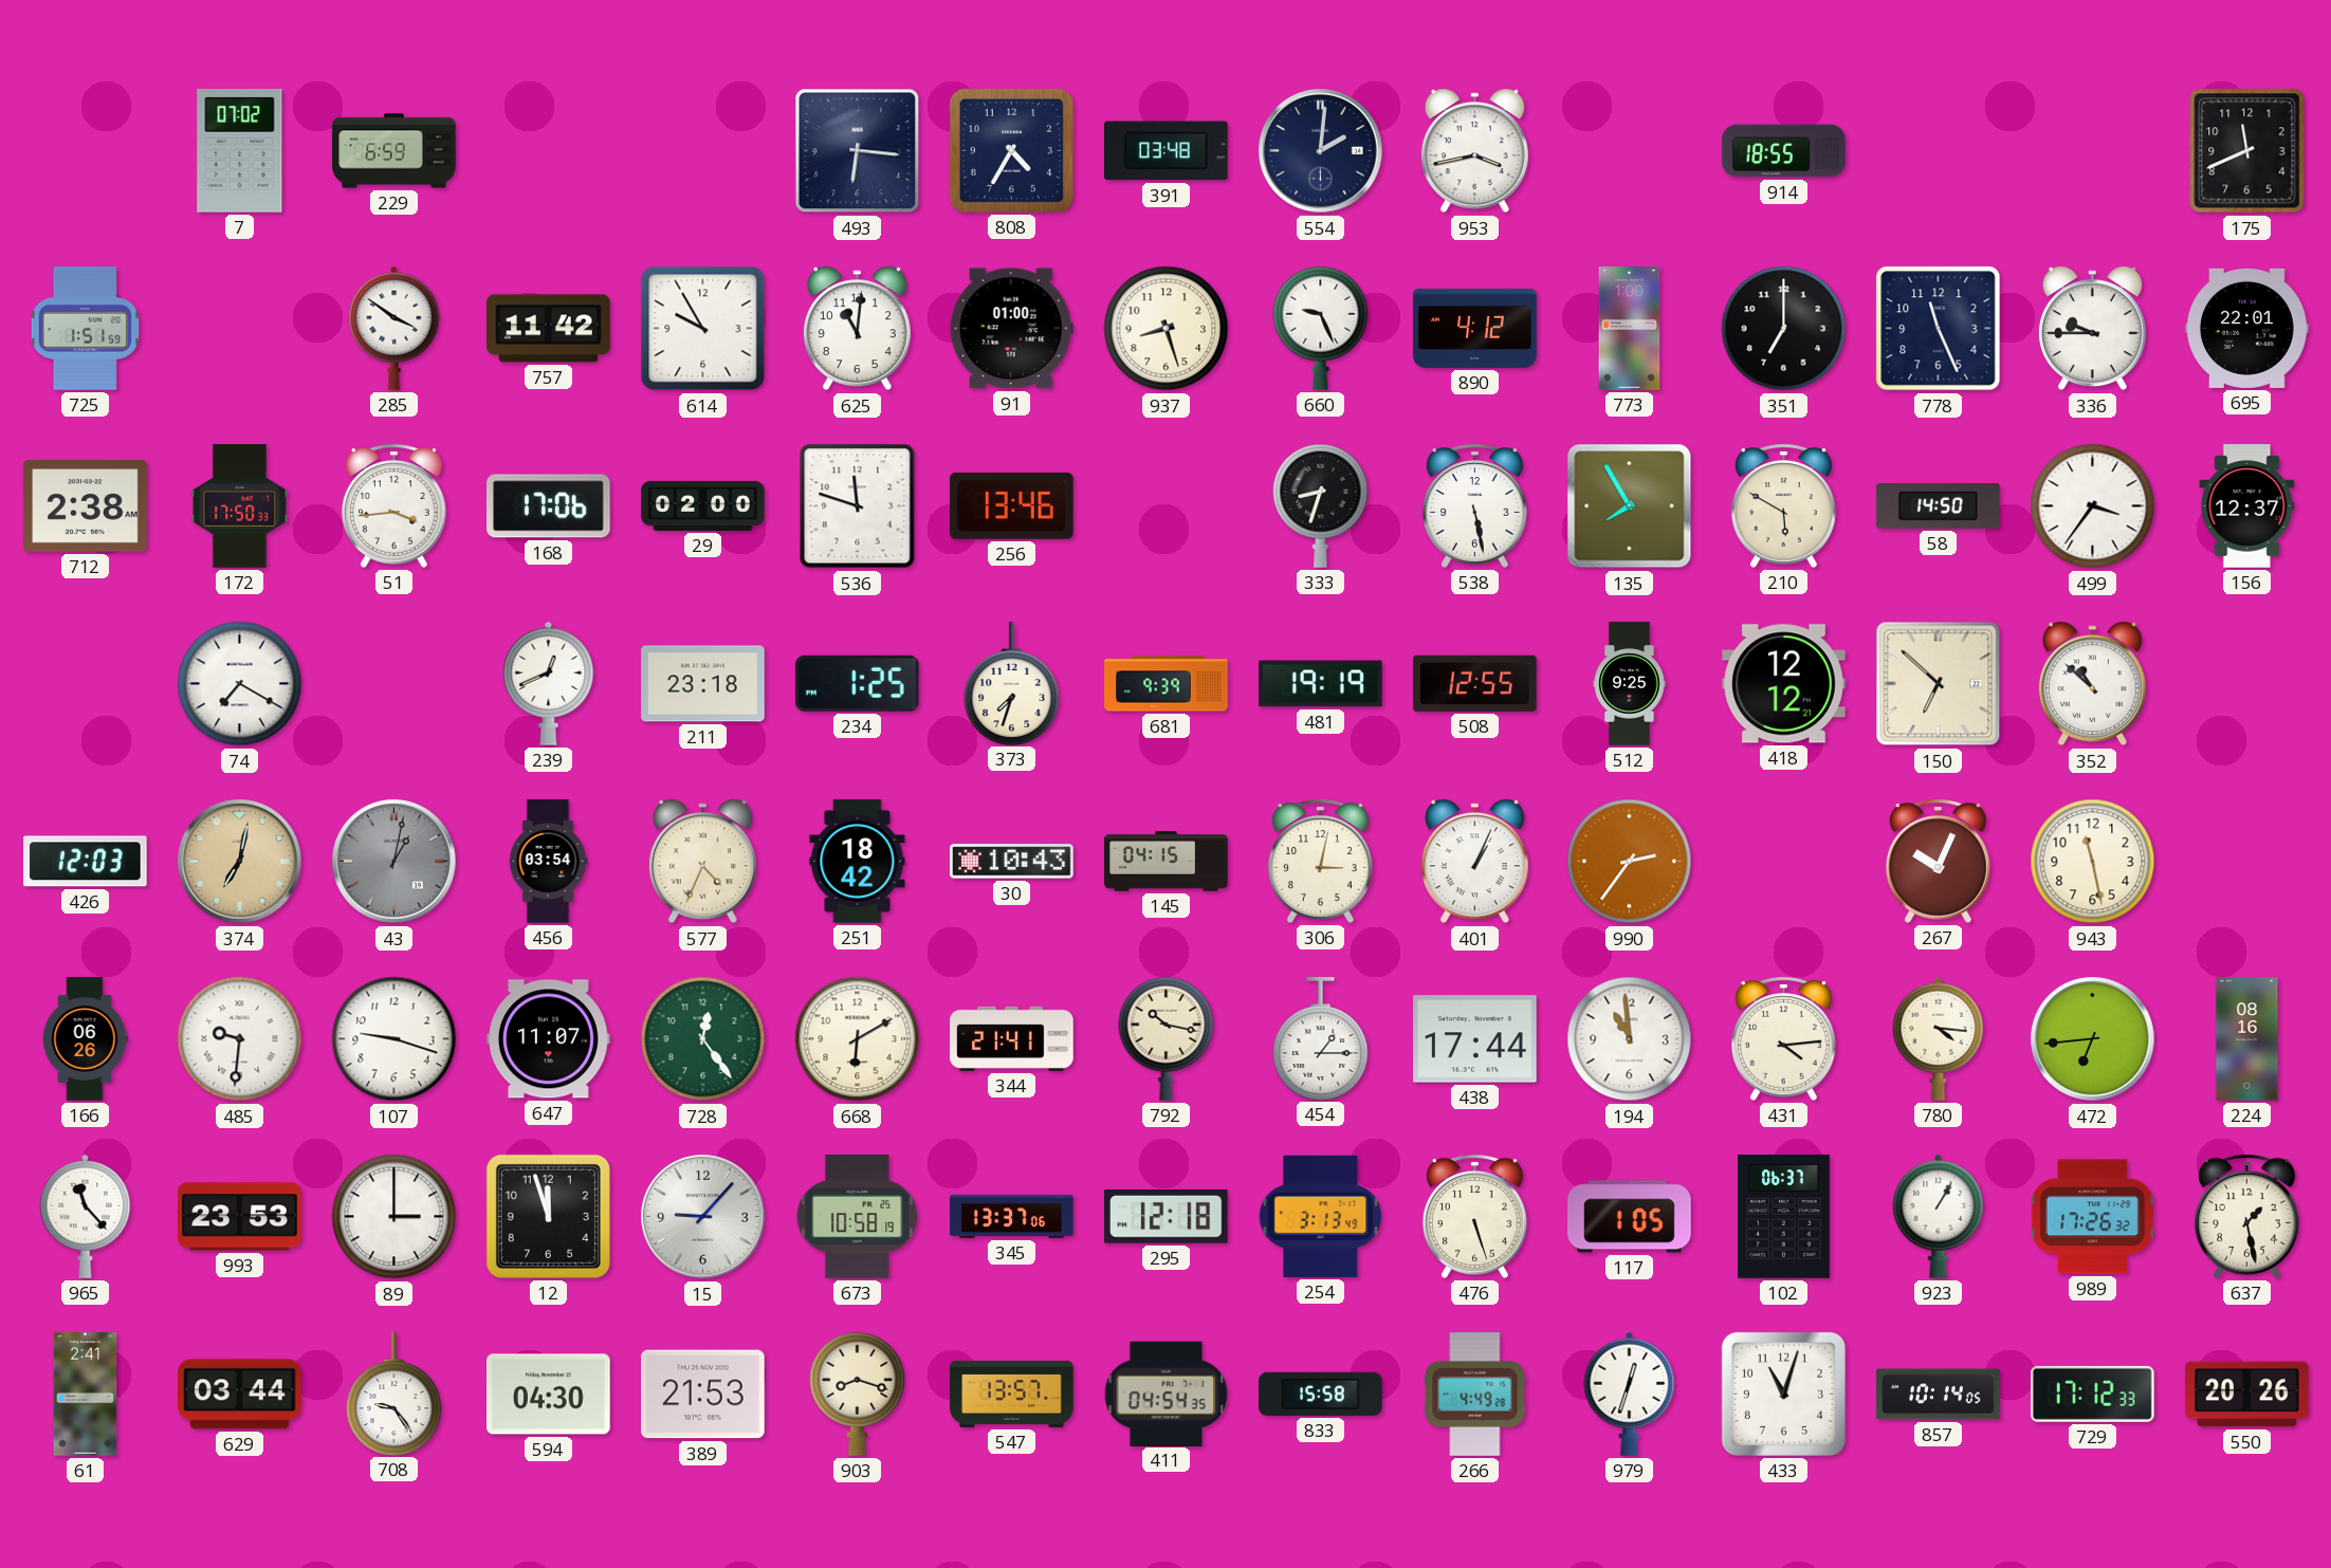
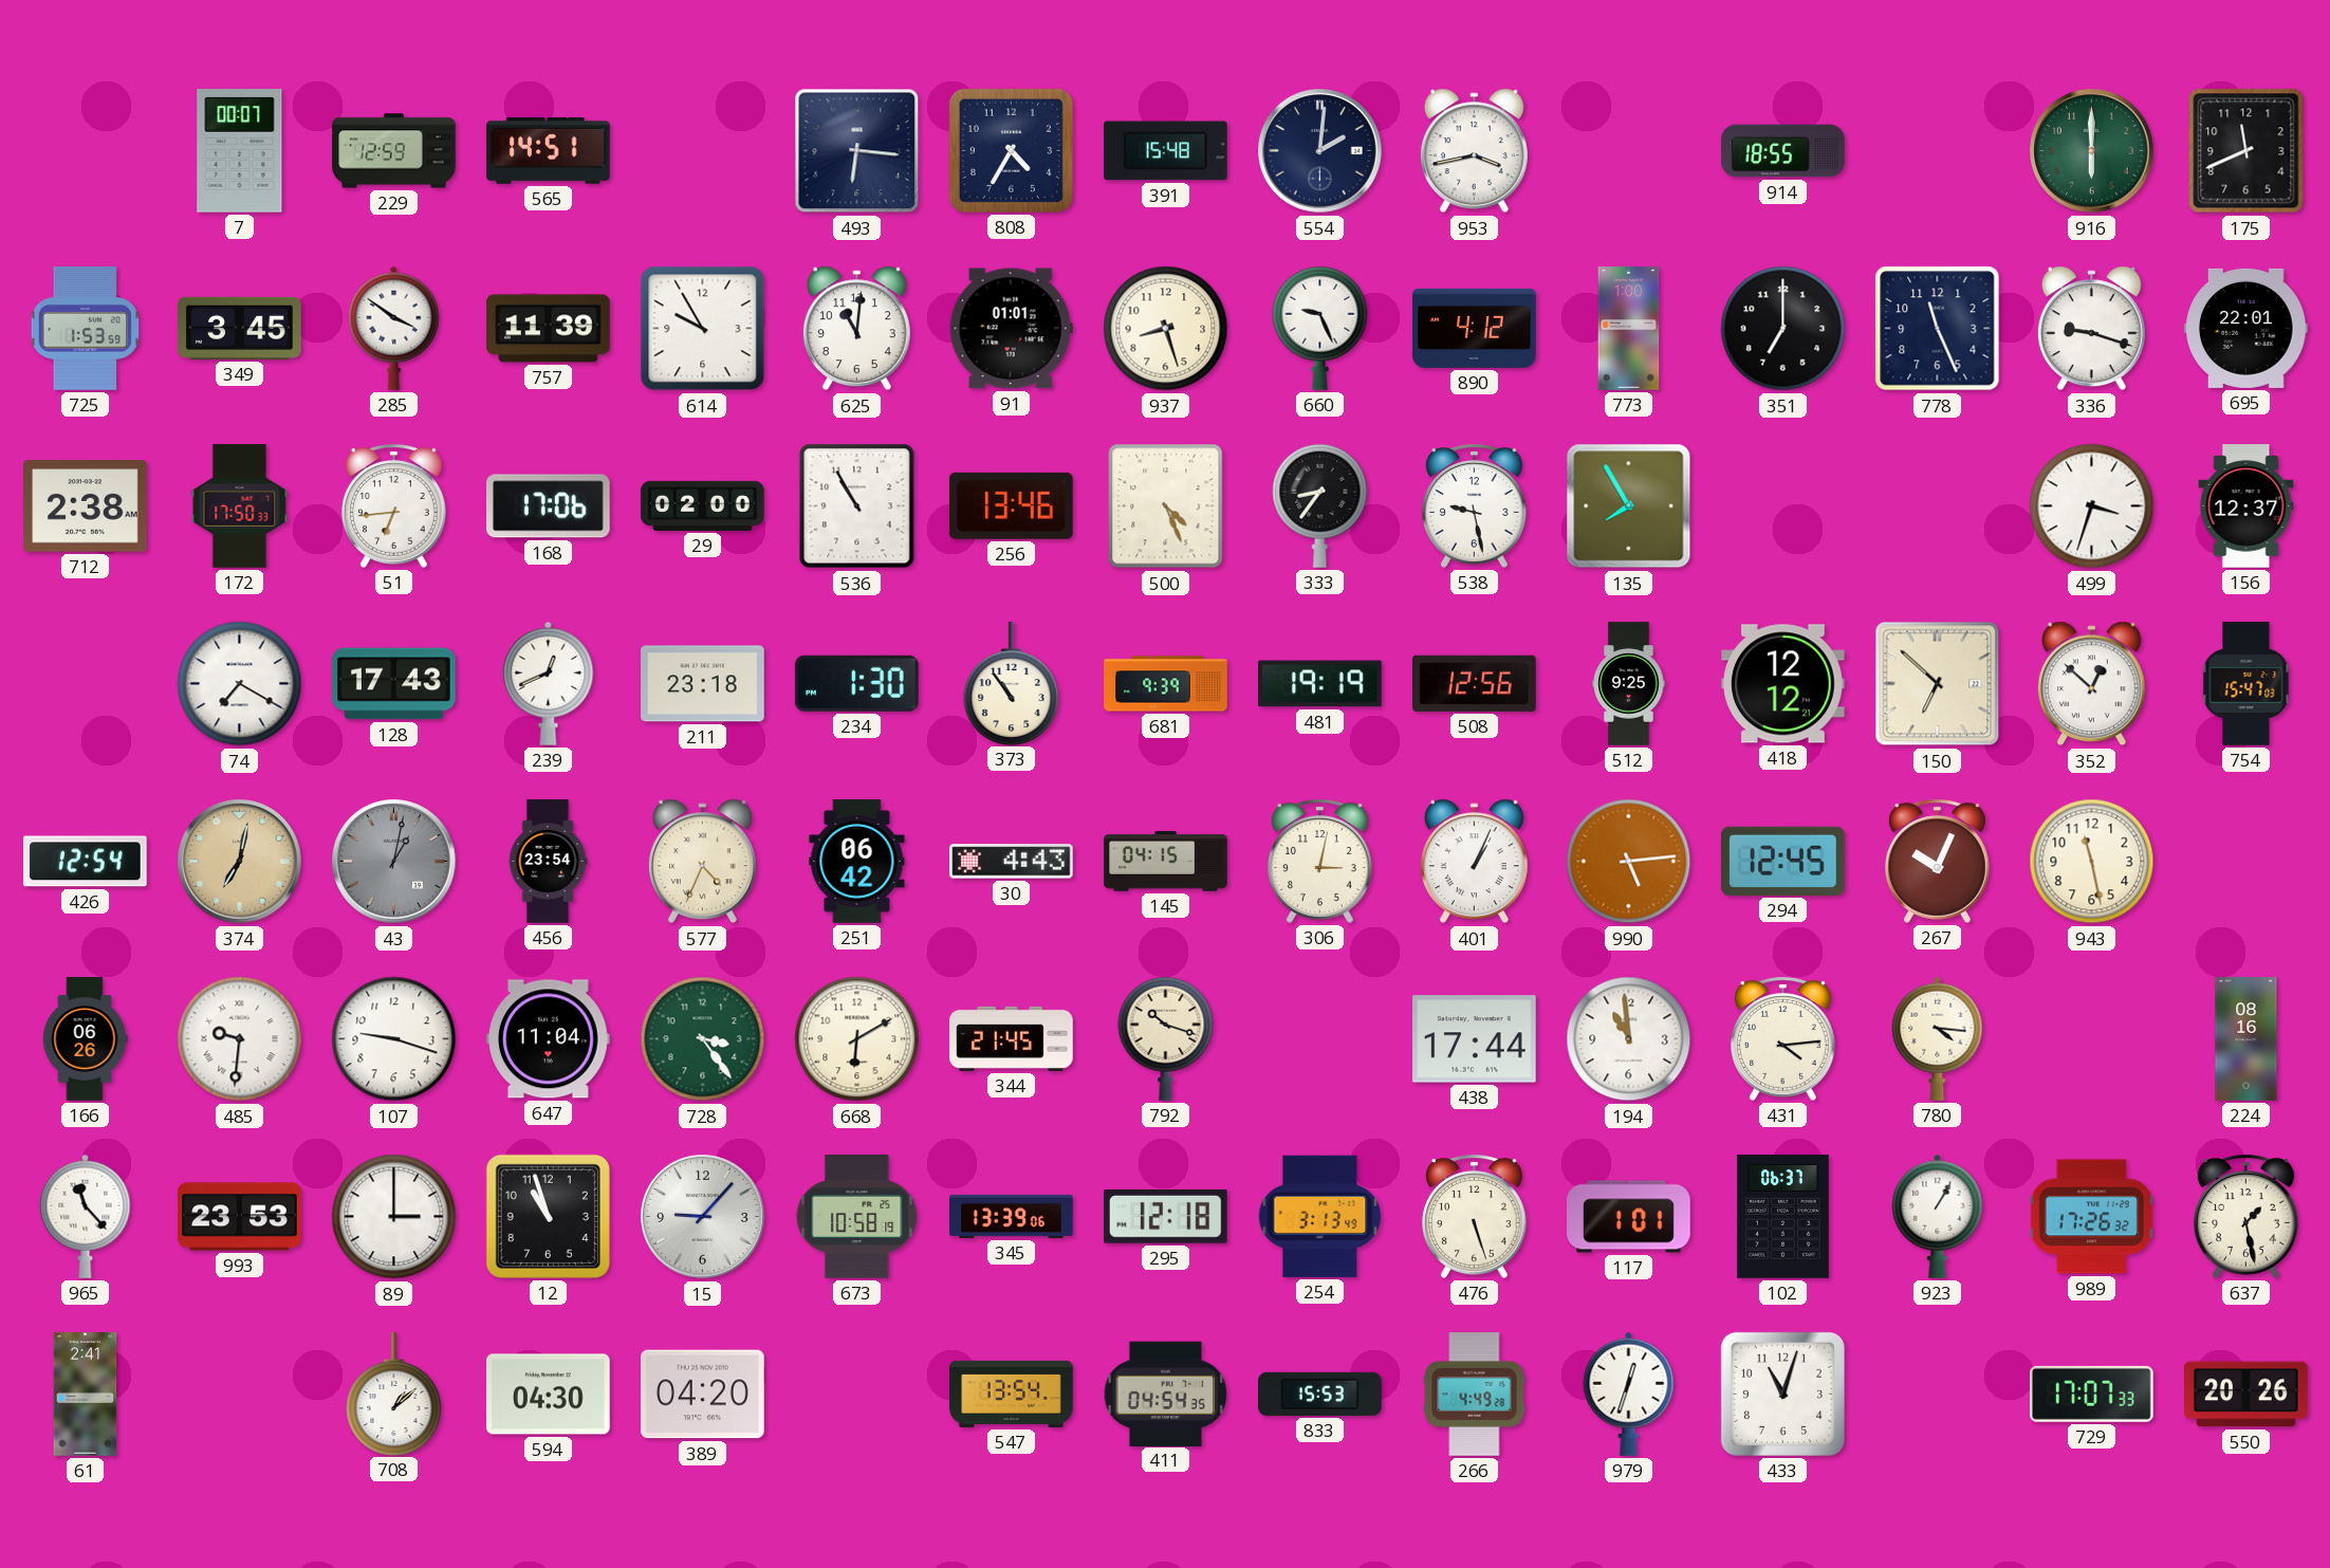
7: 07:02 -> 00:07 (240, 151)
229: 6:59 -> 12:59 (394, 151)
565: none -> 14:51 (549, 150)
391: 03:48 -> 15:48 (1166, 151)
916: none -> 6:00 (2092, 151)
725: 1:51 -> 1:53 (86, 329)
349: none -> 3:45 (240, 328)
757: 11:42 -> 11:39 (549, 329)
91: 01:00 -> 01:01 (1011, 329)
336: 9:45 -> 9:18 (2091, 329)
51: 3:44 -> 6:44 (394, 505)
536: 11:48 -> 10:55 (857, 506)
500: none -> 4:26 (1166, 506)
333: 8:33 -> 8:36 (1320, 505)
538: 5:28 -> 9:28 (1475, 505)
210: 5:50 -> none (1784, 505)
58: 14:50 -> none (1939, 506)
499: 3:36 -> 3:33 (2092, 506)
128: none -> 17:43 (394, 684)
234: 1:25 -> 1:30 (856, 683)
373: 7:33 -> 10:54 (1012, 683)
508: 12:55 -> 12:56 (1475, 683)
352: 10:52 -> 12:52 (2091, 684)
754: none -> 15:47 (2246, 684)
426: 12:03 -> 12:54 (86, 862)
456: 03:54 -> 23:54 (548, 862)
251: 18:42 -> 06:42 (857, 862)
30: 10:43 -> 4:43 (1012, 862)
990: 2:36 -> 5:14 (1629, 862)
294: none -> 12:45 (1783, 861)
647: 11:07 -> 11:04 (549, 1039)
728: 12:24 -> 3:24 (703, 1039)
344: 21:41 -> 21:45 (1012, 1038)
792: 10:17 -> 10:18 (1166, 1038)
454: 1:15 -> none (1321, 1038)
472: 6:44 -> none (2093, 1039)
12: 11:57 -> 10:57 (548, 1216)
345: 13:37 -> 13:39 (1012, 1216)
117: 1:05 -> 1:01 (1629, 1217)
629: 03:44 -> none (240, 1395)
708: 9:24 -> 1:08 (394, 1394)
389: 21:53 -> 04:20 (703, 1395)
903: 8:18 -> none (858, 1394)
547: 13:57 -> 13:54 (1012, 1394)
833: 15:58 -> 15:53 (1320, 1394)
857: 10:14 -> none (1939, 1395)
729: 17:12 -> 17:07 (2092, 1394)
